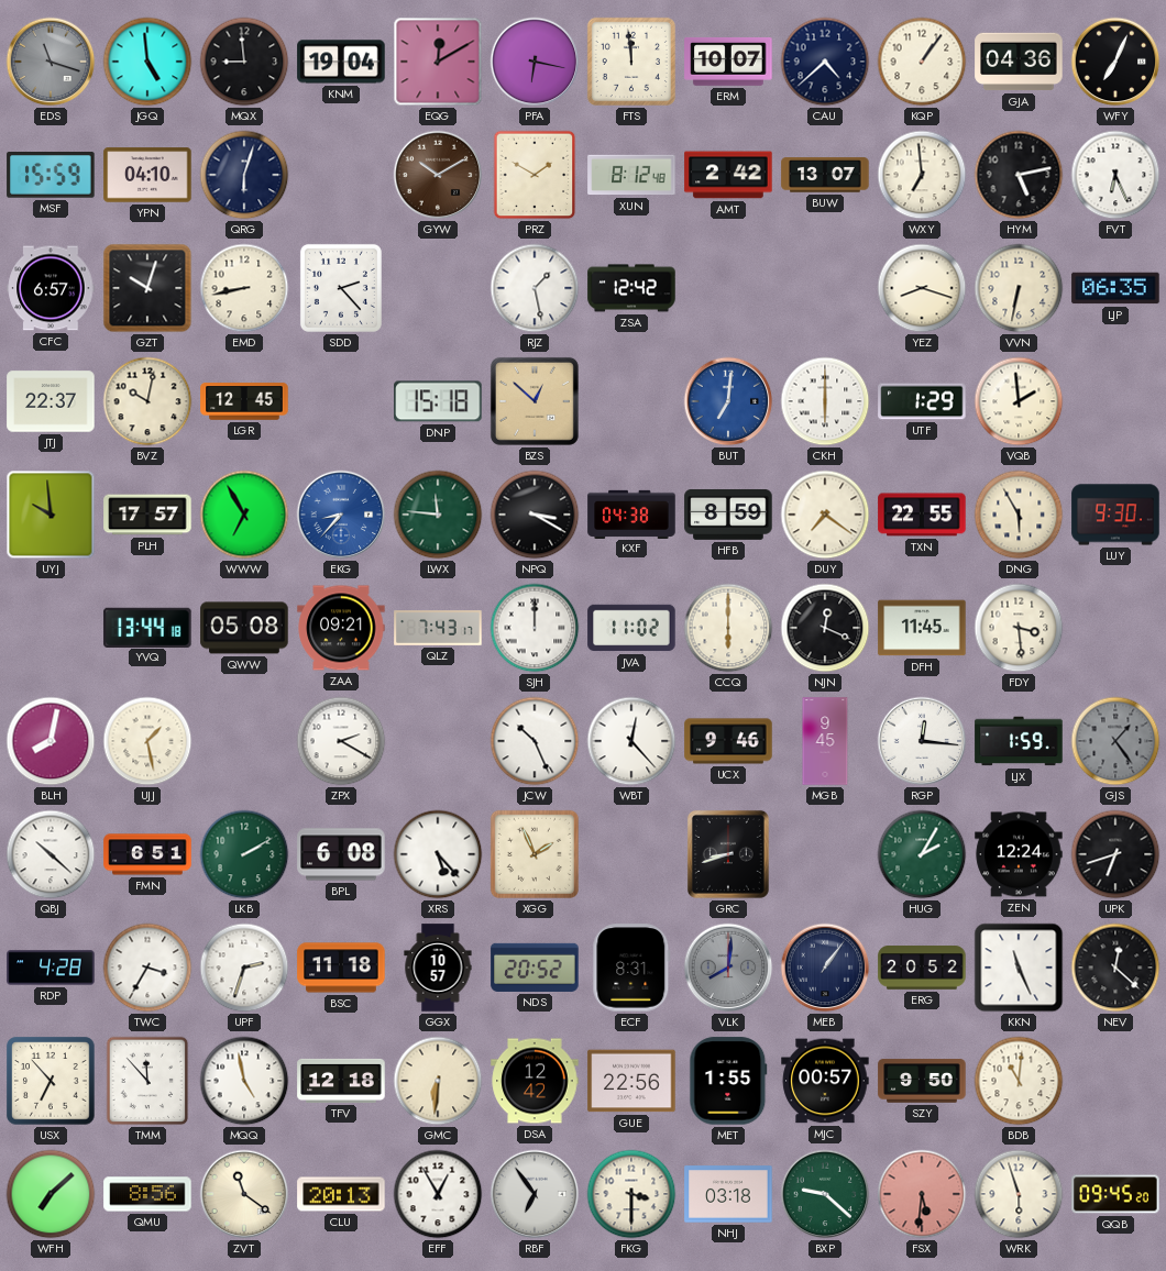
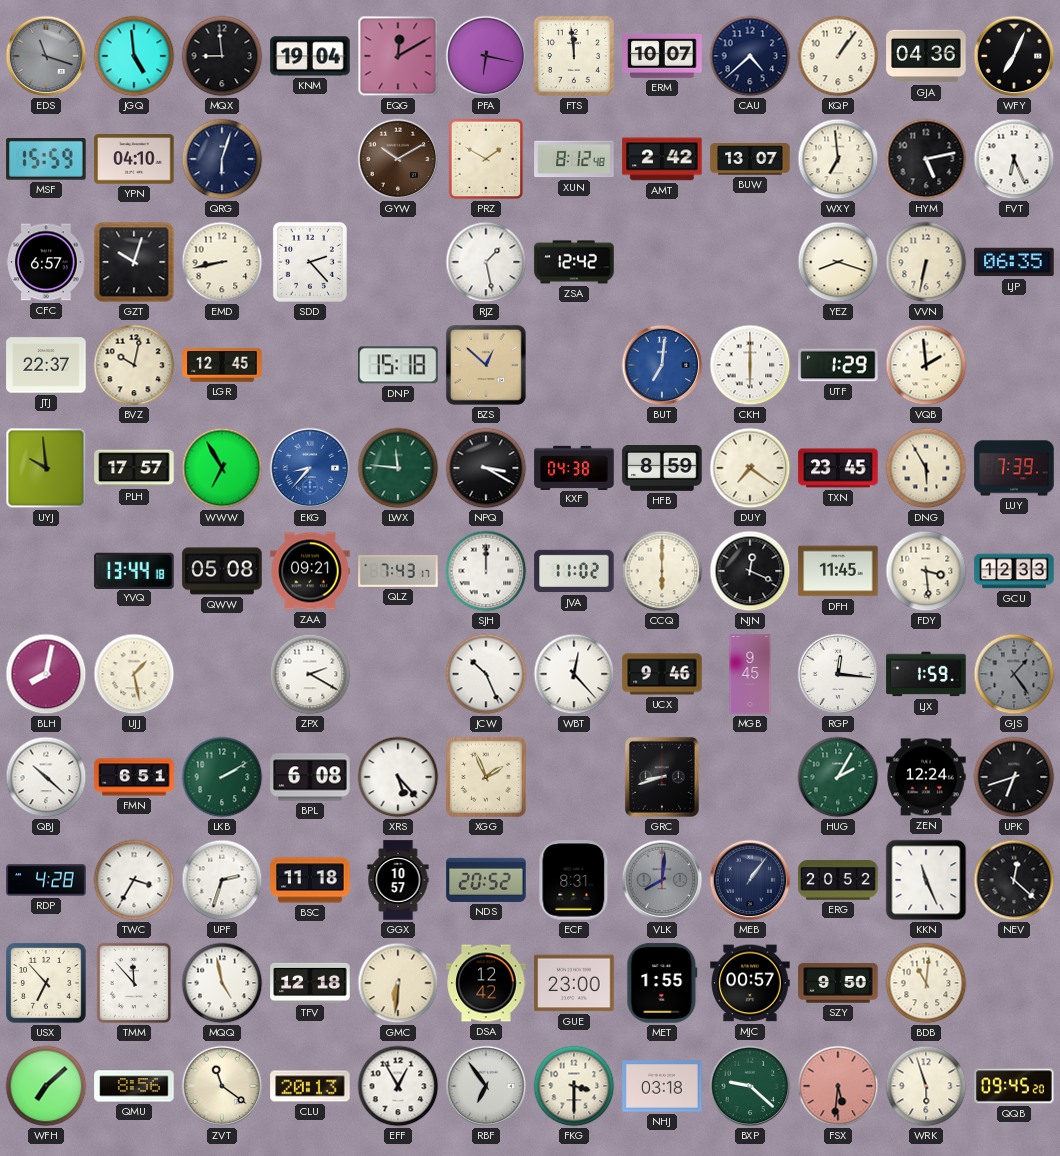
TXN: 22:55 -> 23:45 (838, 468)
LUY: 9:30 -> 7:39 (1014, 468)
GCU: none -> 12:33 (1014, 571)
GUE: 22:56 -> 23:00 (574, 983)
